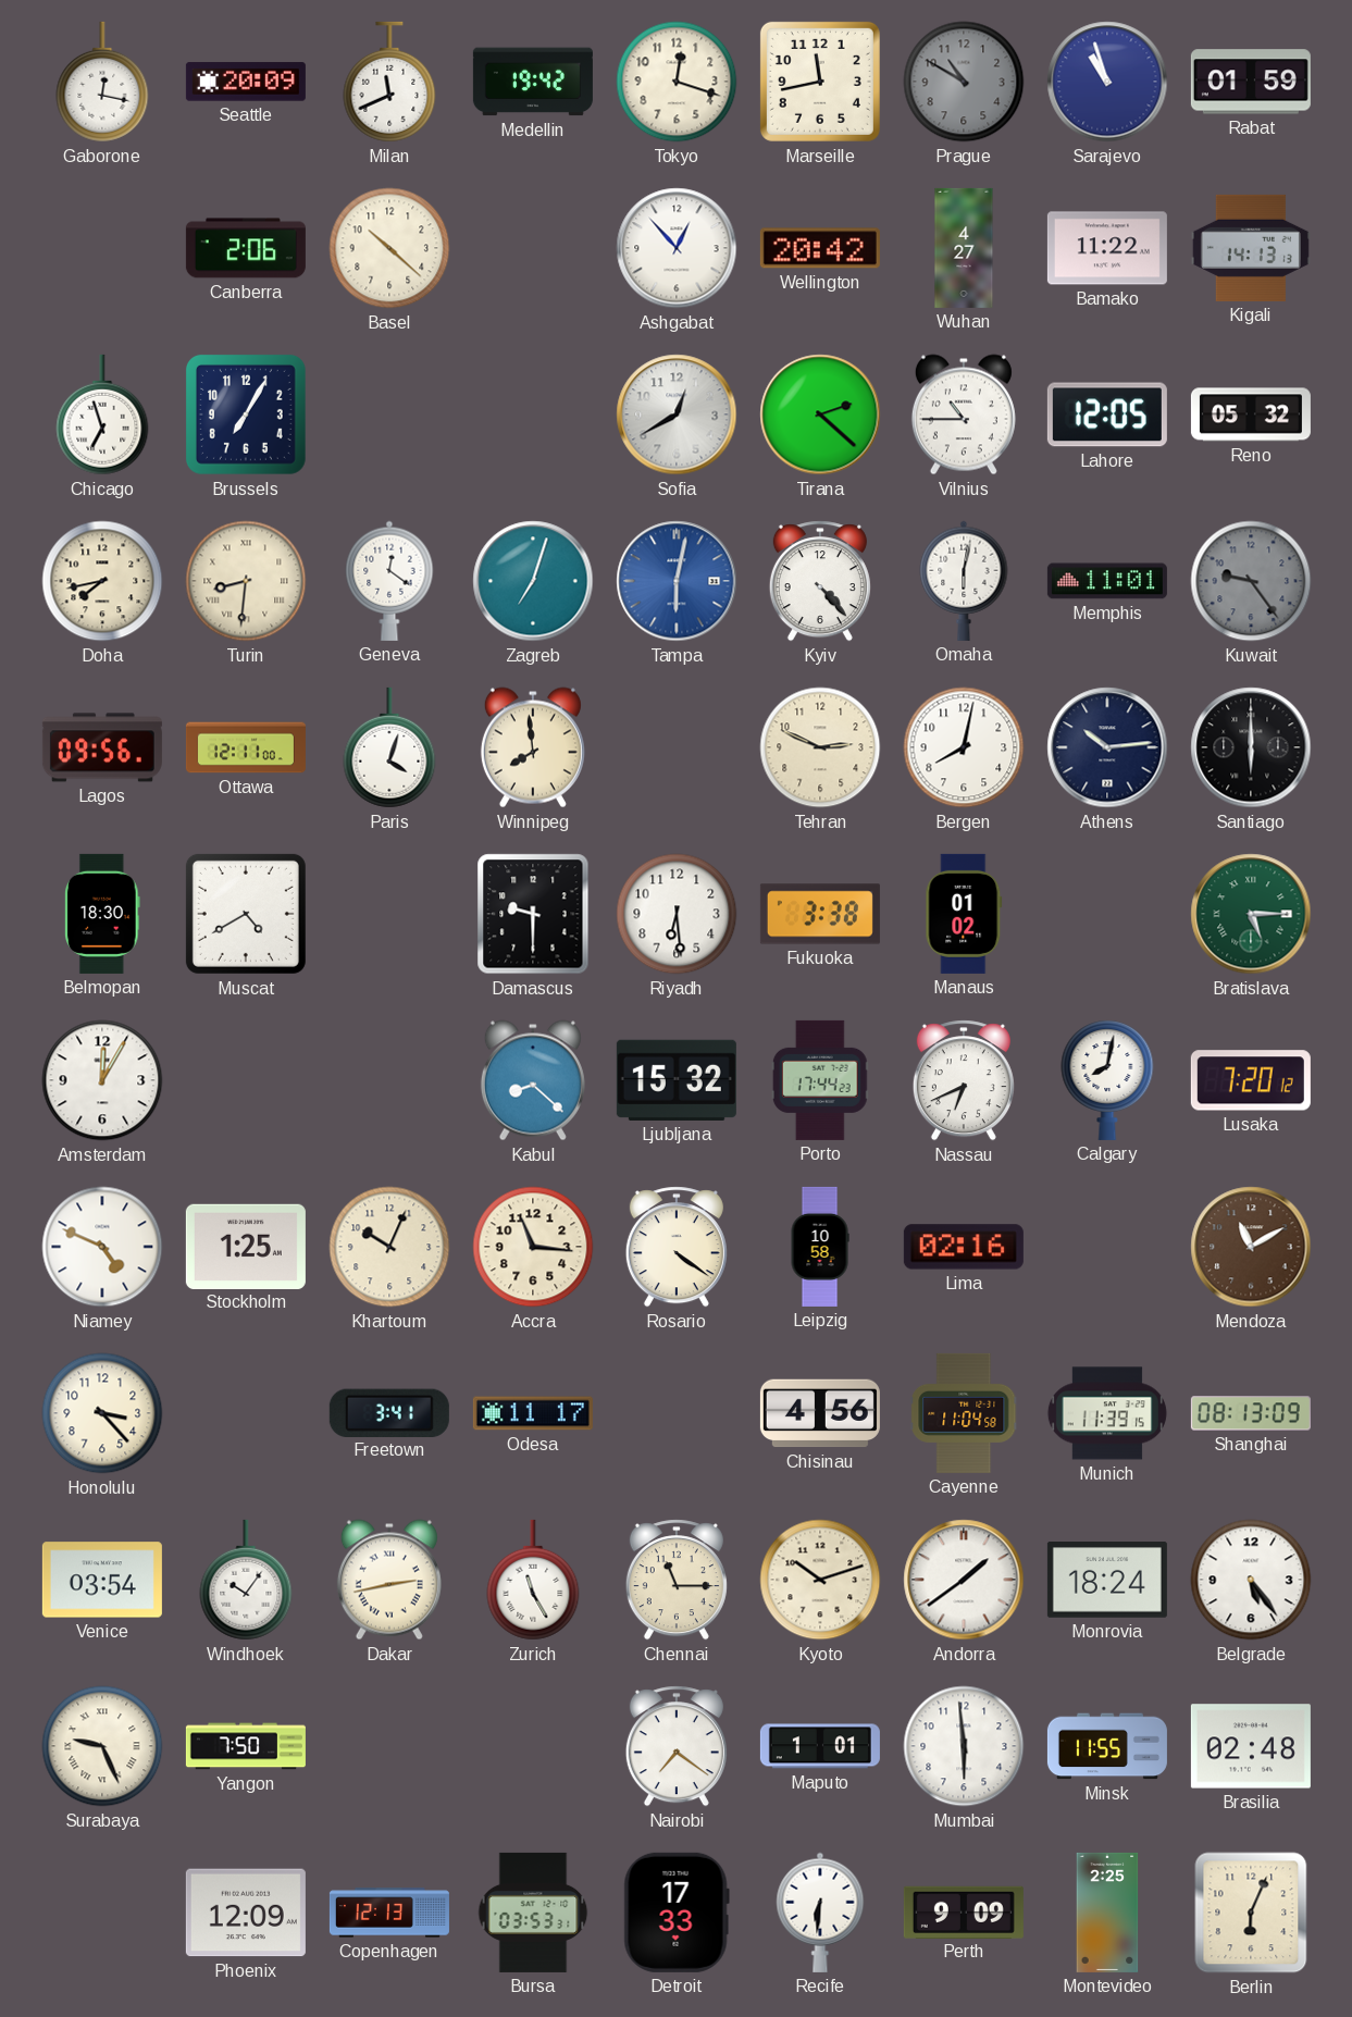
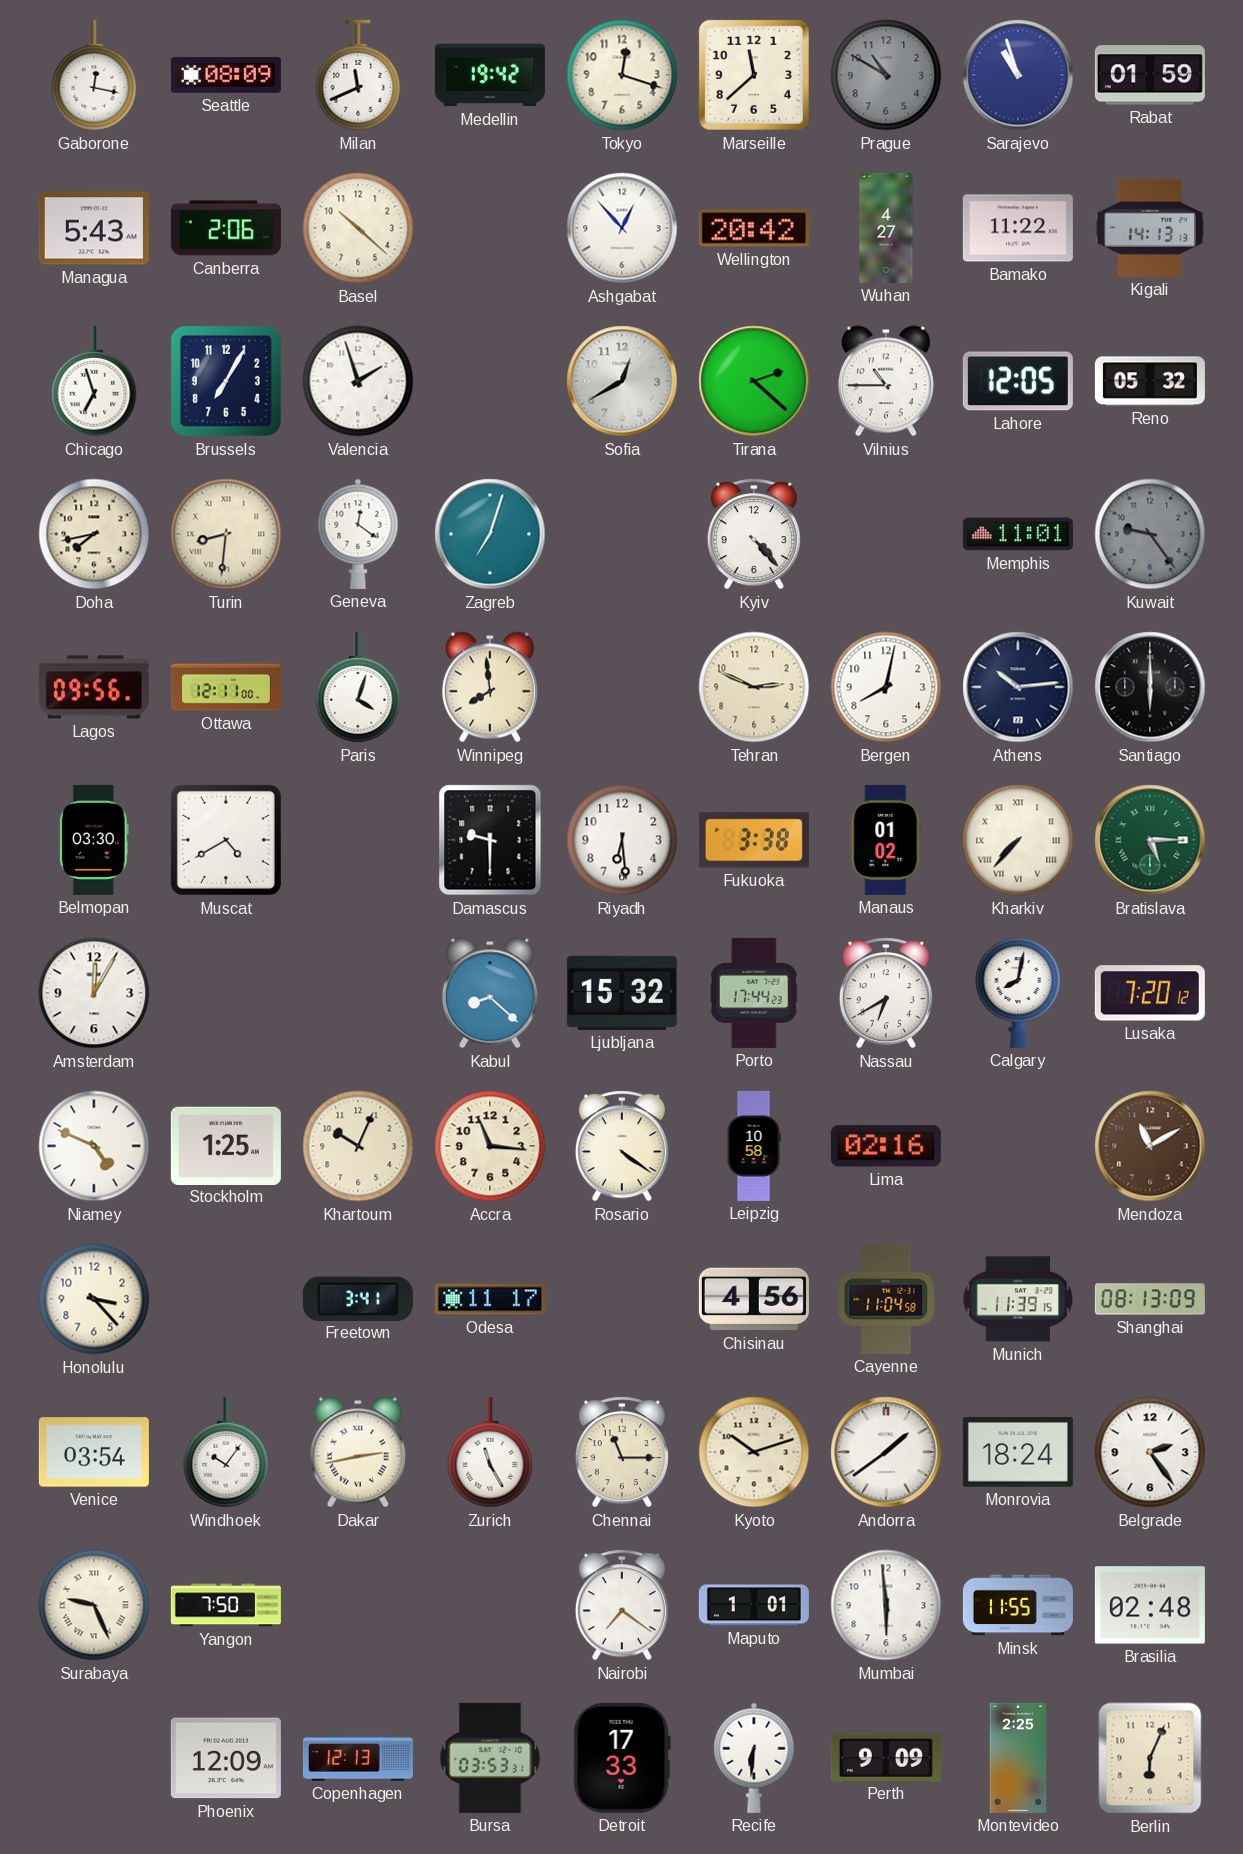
Seattle: 20:09 -> 08:09 (226, 75)
Marseille: 11:43 -> 11:38 (754, 75)
Managua: none -> 5:43 (94, 228)
Valencia: none -> 1:57 (358, 381)
Tampa: 6:02 -> none (677, 581)
Omaha: 6:02 -> none (964, 581)
Belmopan: 18:30 -> 03:30 (94, 840)
Kharkiv: none -> 7:37 (1018, 840)
Nassau: 6:41 -> 6:40 (886, 993)
Belgrade: 5:24 -> 2:24 (1150, 1452)
